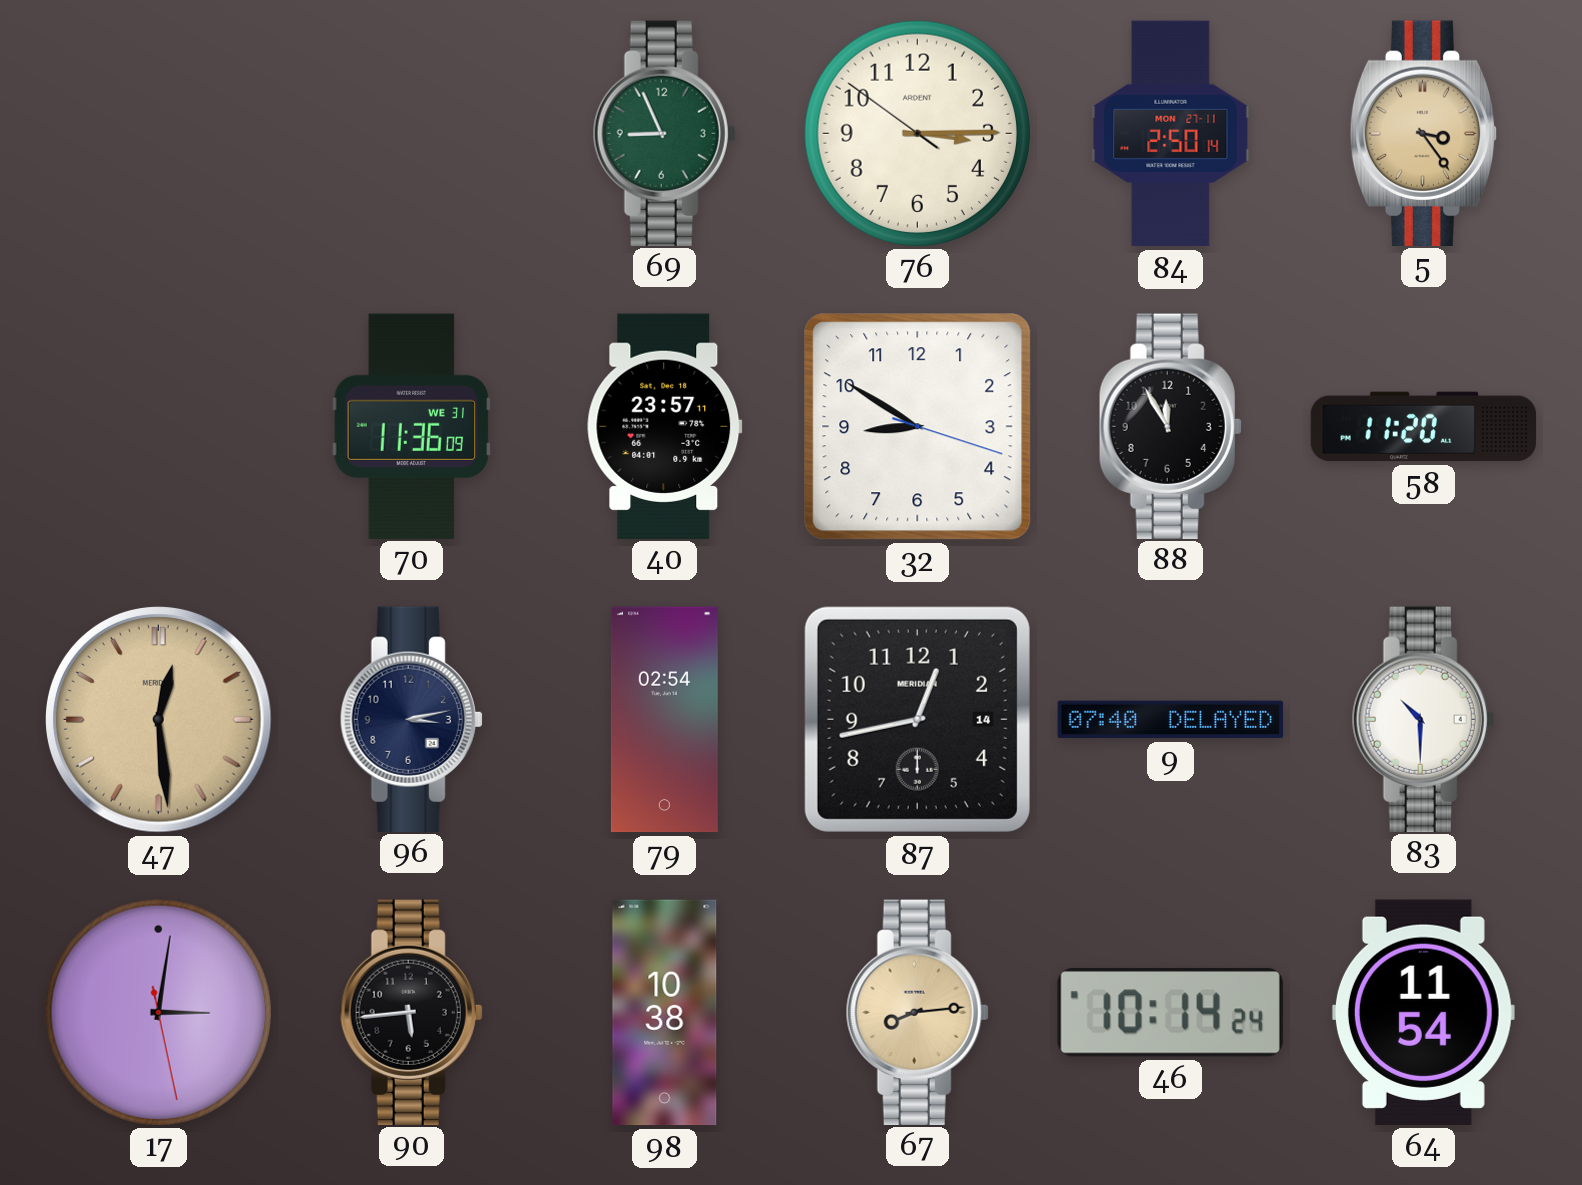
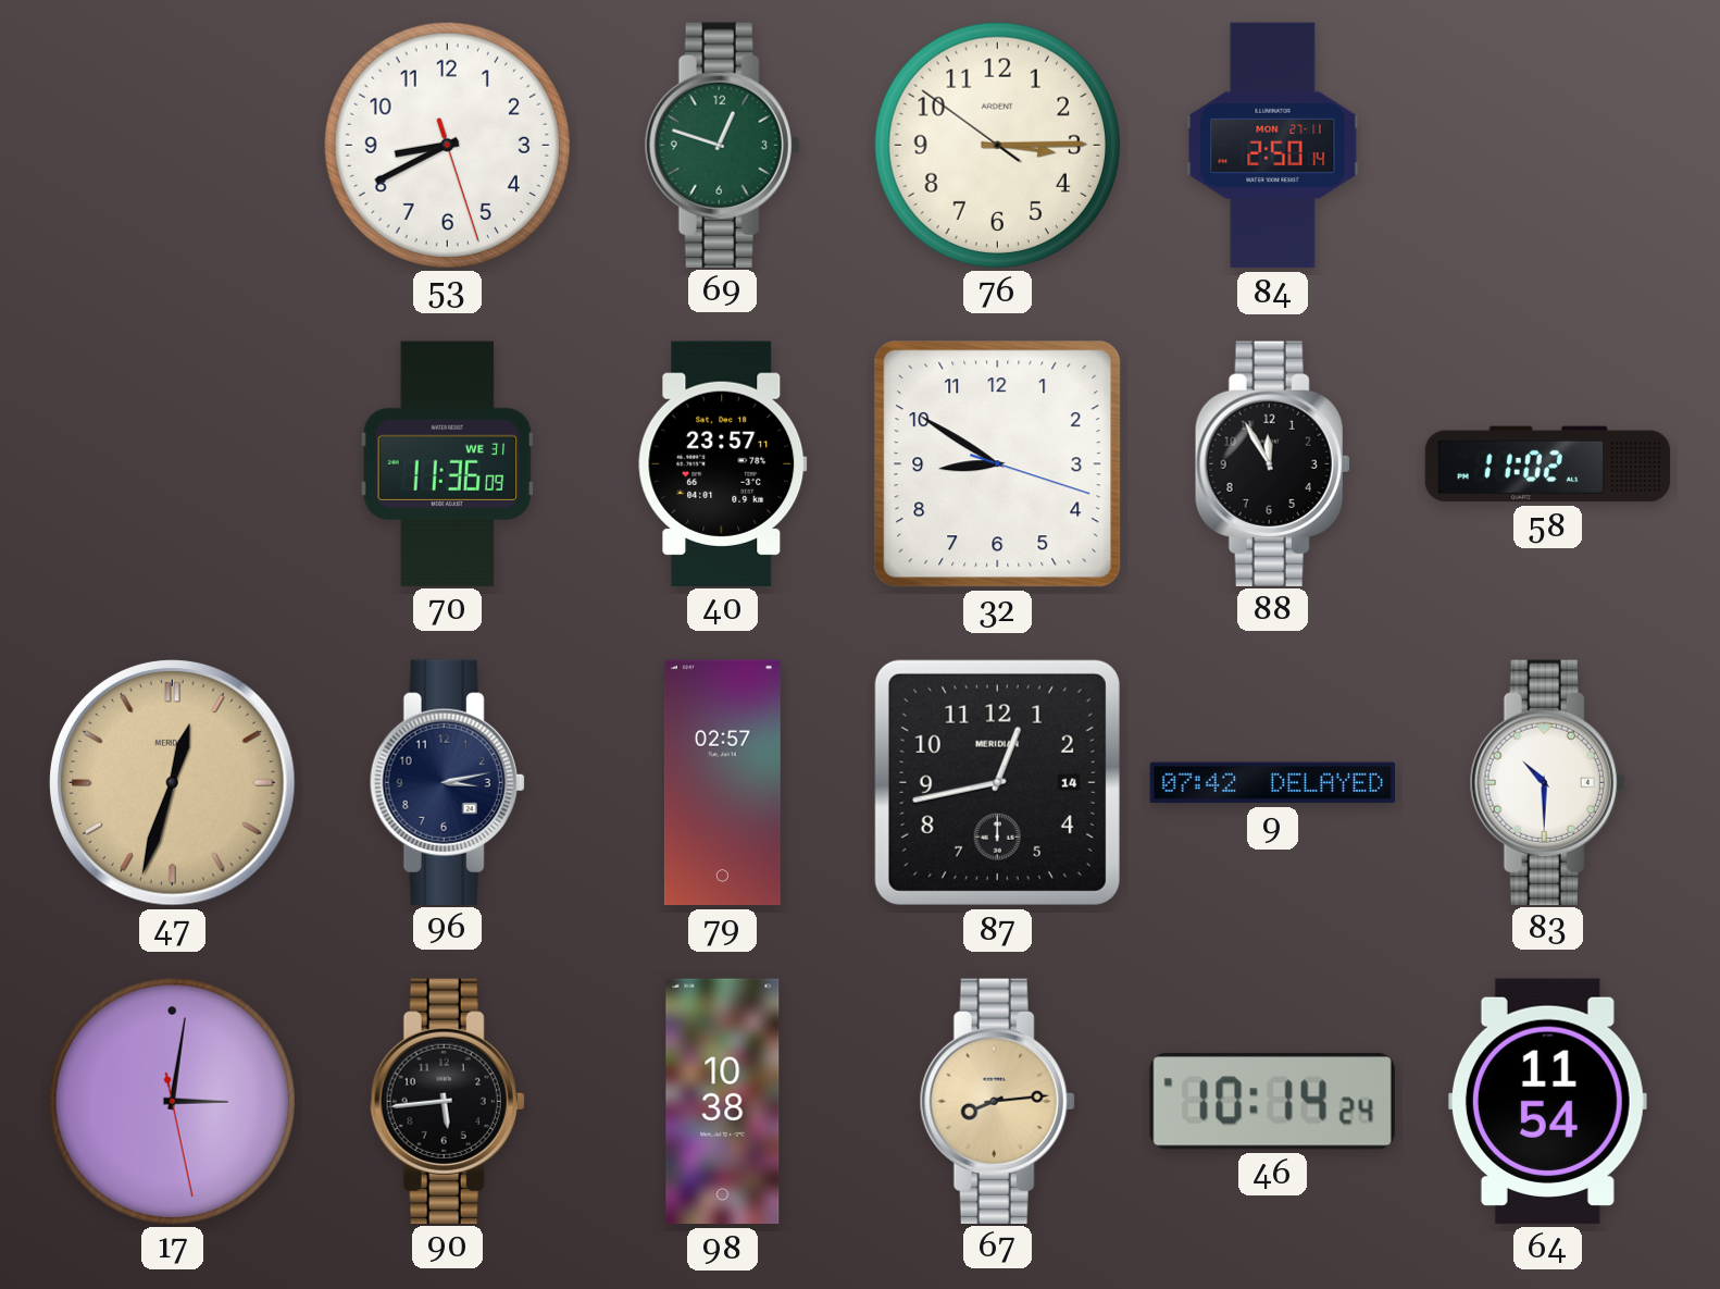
53: none -> 8:40 (447, 145)
69: 8:56 -> 12:48 (722, 145)
5: 3:24 -> none (1424, 133)
58: 11:20 -> 11:02 (1548, 464)
47: 12:29 -> 12:33 (173, 783)
79: 02:54 -> 02:57 (722, 783)
9: 07:40 -> 07:42 (1273, 783)
